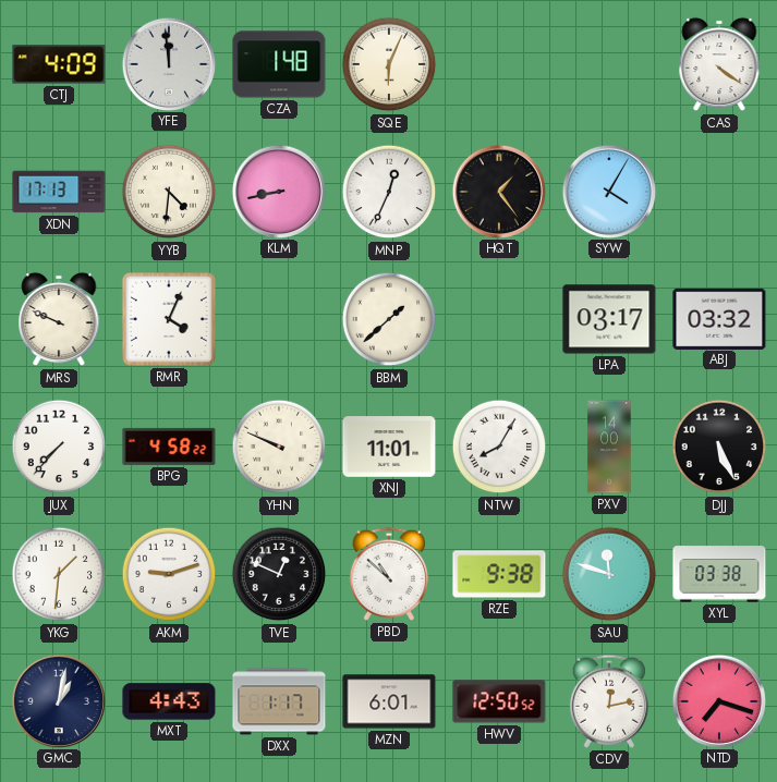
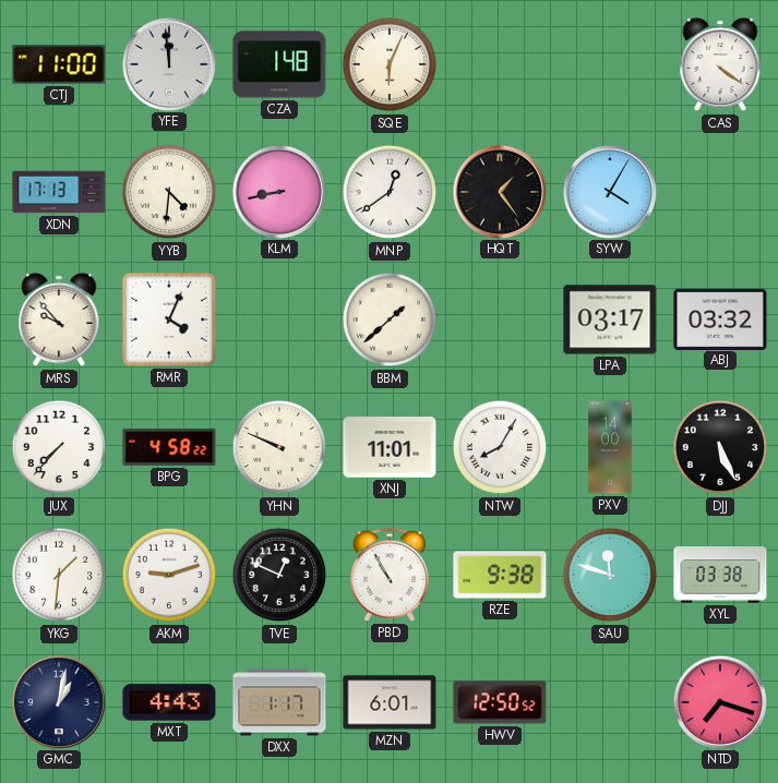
CTJ: 4:09 -> 11:00 (59, 64)
MNP: 12:34 -> 12:39 (390, 192)
MRS: 9:49 -> 9:53 (59, 320)
PBD: 10:52 -> 10:55 (388, 575)
CDV: 12:13 -> none (608, 701)
